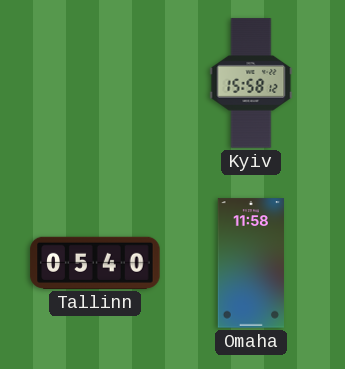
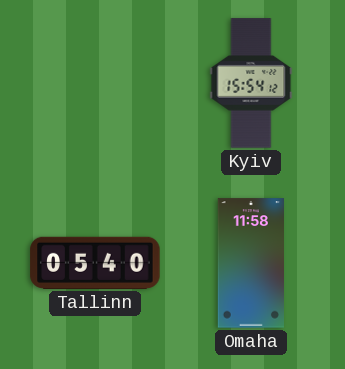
Kyiv: 15:58 -> 15:54 (251, 83)
